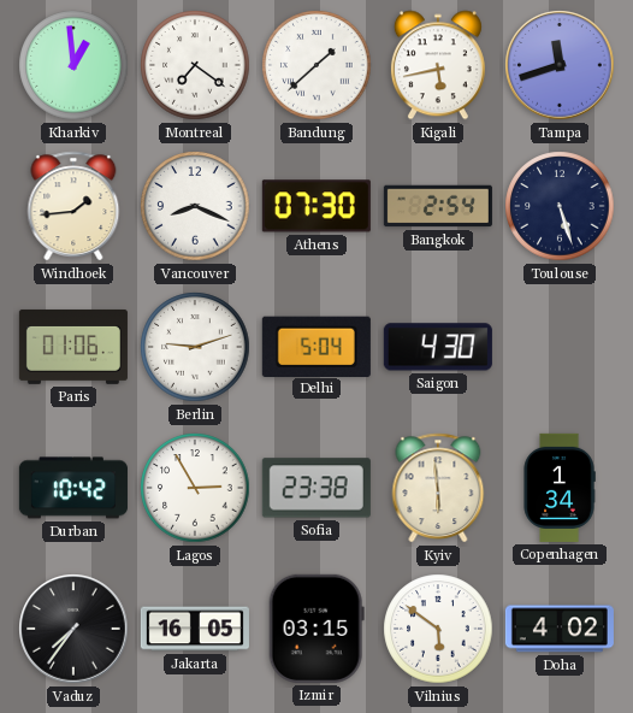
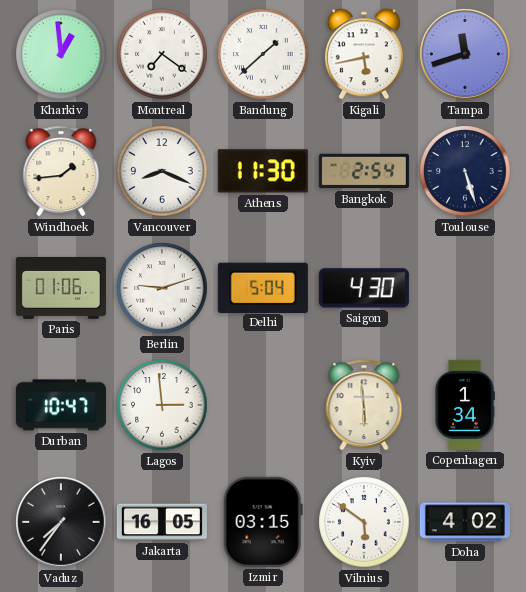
Athens: 07:30 -> 11:30 (263, 171)
Durban: 10:42 -> 10:47 (61, 405)
Lagos: 2:55 -> 2:59 (162, 405)
Sofia: 23:38 -> none (316, 488)
